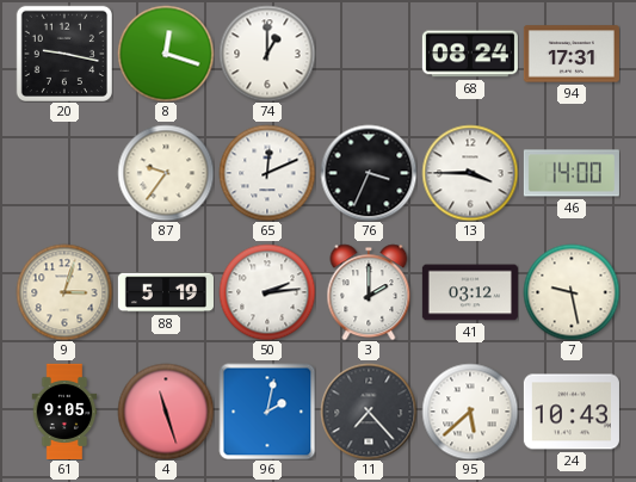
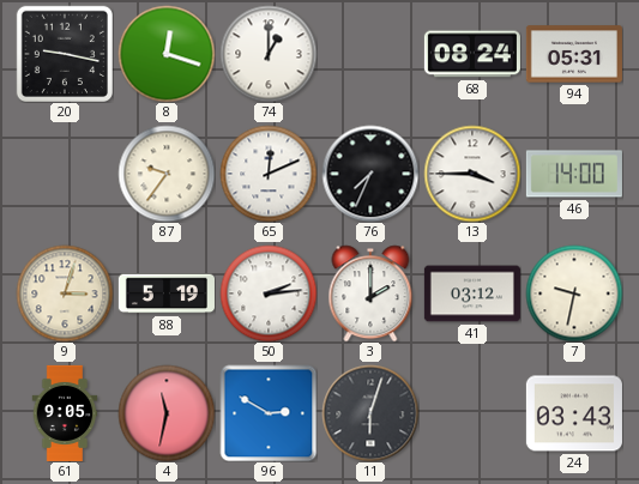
94: 17:31 -> 05:31 (574, 54)
76: 3:34 -> 7:34 (370, 174)
7: 9:28 -> 9:32 (574, 294)
4: 11:27 -> 11:32 (167, 413)
96: 2:02 -> 2:50 (269, 413)
11: 7:23 -> 6:03 (370, 413)
95: 5:38 -> none (470, 412)
24: 10:43 -> 03:43 (574, 413)
